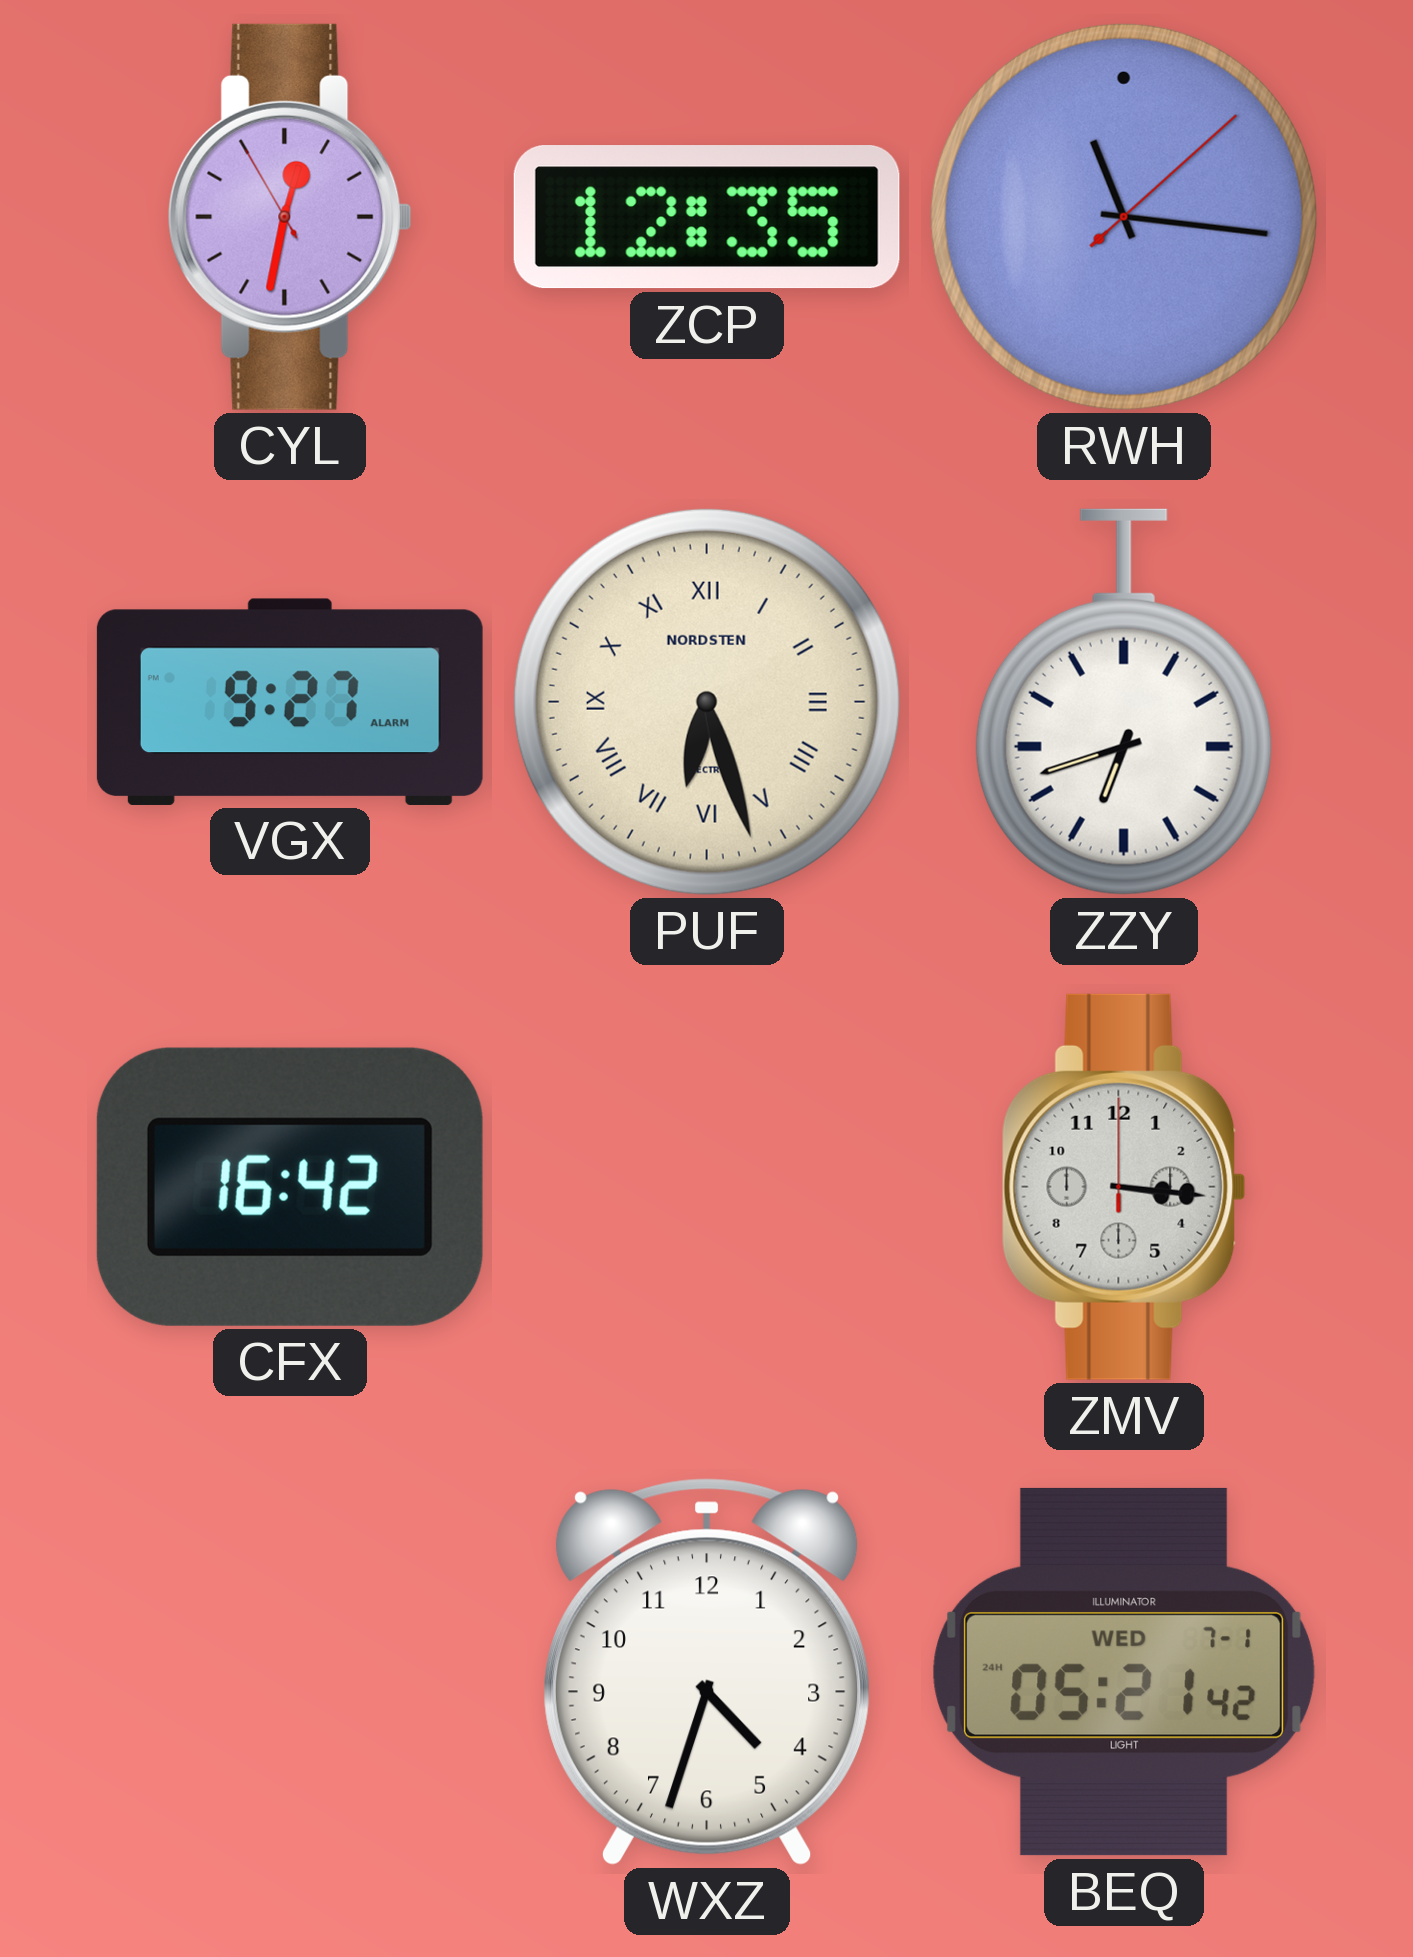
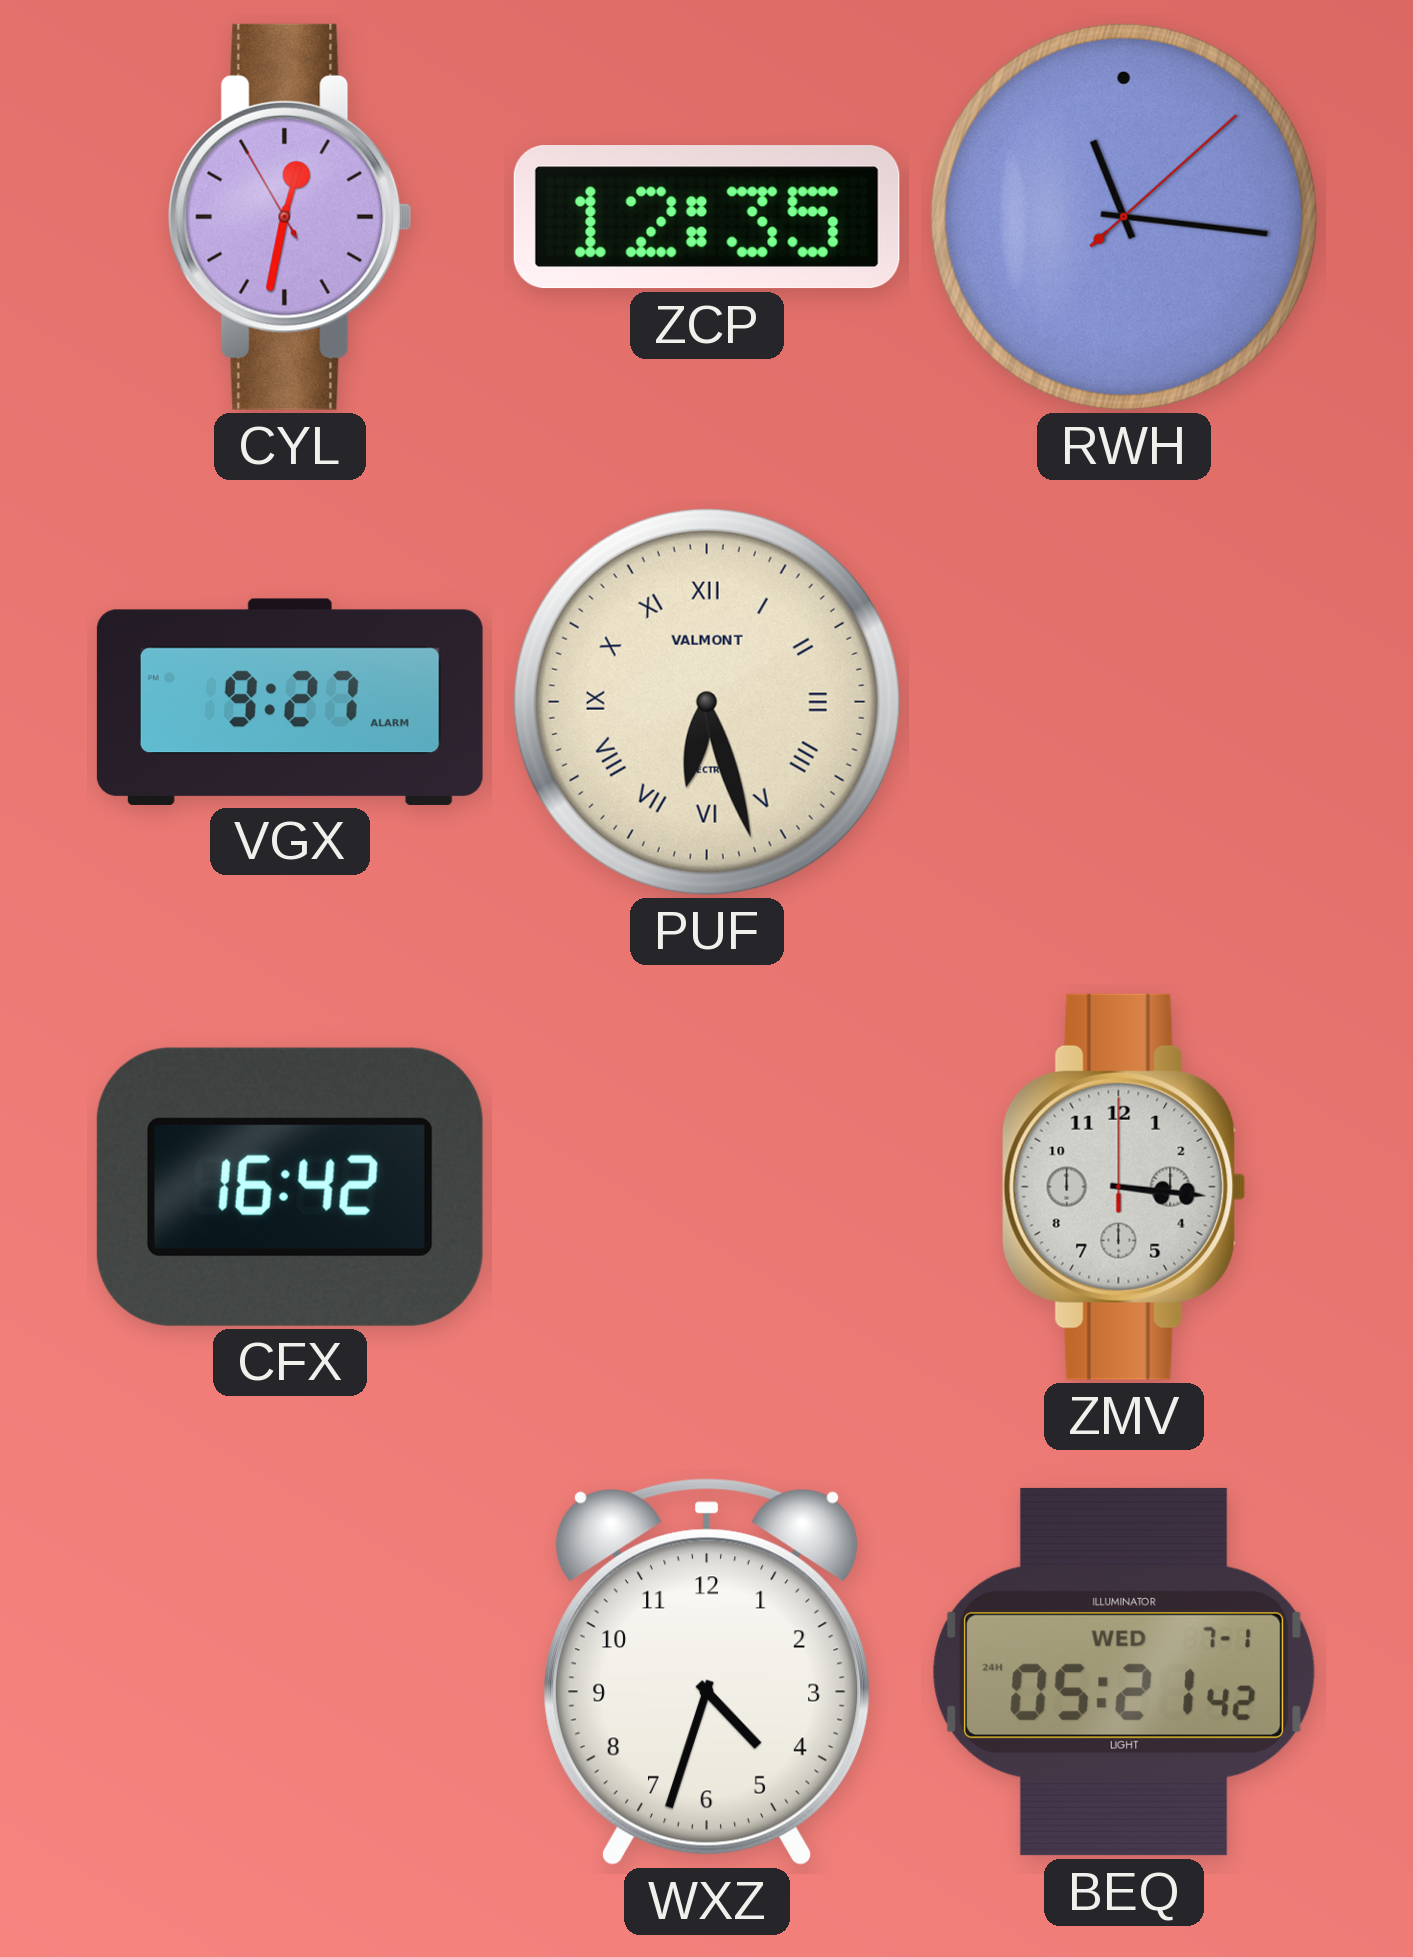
PUF brand: NORDSTEN -> VALMONT (707, 702)
ZZY: 6:42 -> none (1124, 702)
